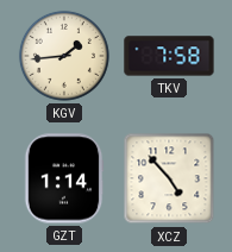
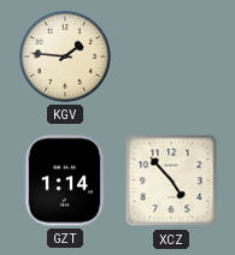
KGV: 1:44 -> 1:46 (65, 57)
TKV: 7:58 -> none (169, 56)
